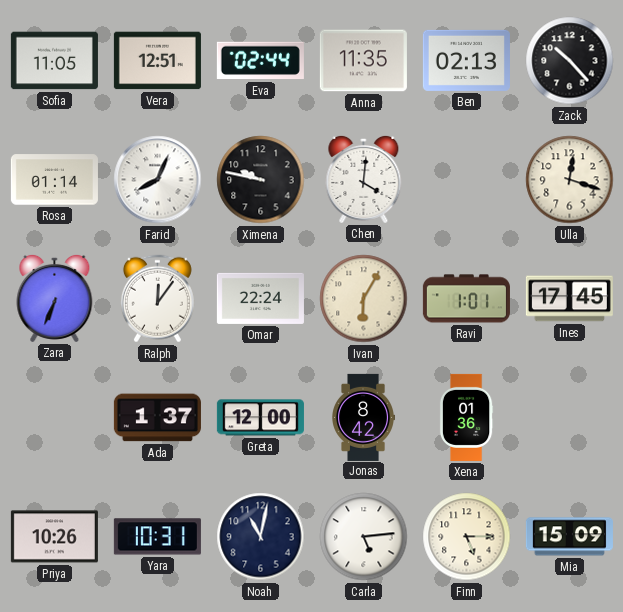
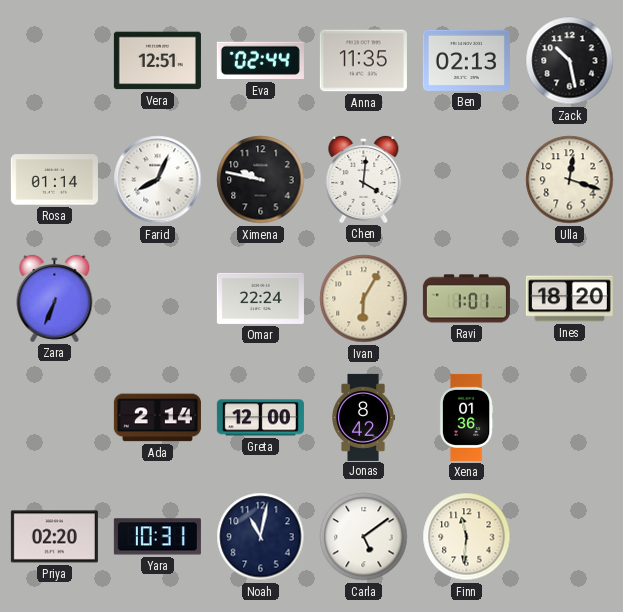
Sofia: 11:05 -> none (54, 61)
Zack: 10:23 -> 10:28 (570, 61)
Ralph: 12:06 -> none (157, 299)
Ines: 17:45 -> 18:20 (569, 299)
Ada: 1:37 -> 2:14 (157, 418)
Priya: 10:26 -> 02:20 (54, 537)
Carla: 5:14 -> 5:09 (364, 537)
Finn: 5:15 -> 11:31 (467, 537)
Mia: 15:09 -> none (569, 537)
